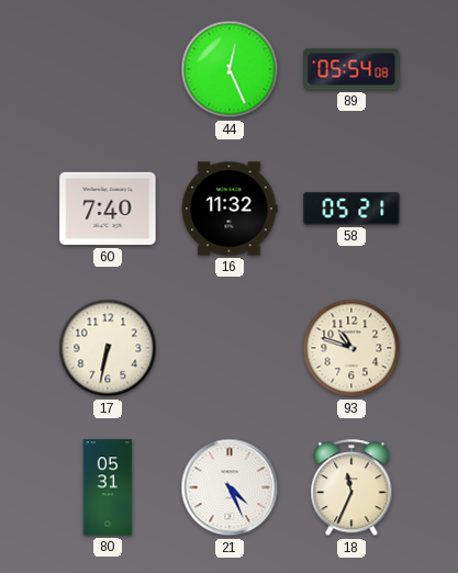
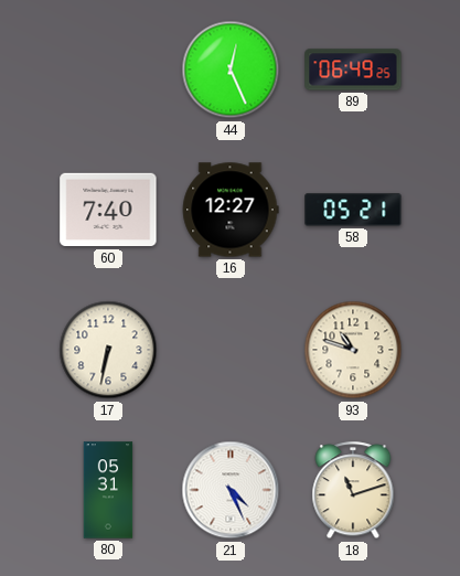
89: 05:54 -> 06:49 (353, 70)
16: 11:32 -> 12:27 (231, 210)
18: 11:34 -> 11:12 (353, 491)
